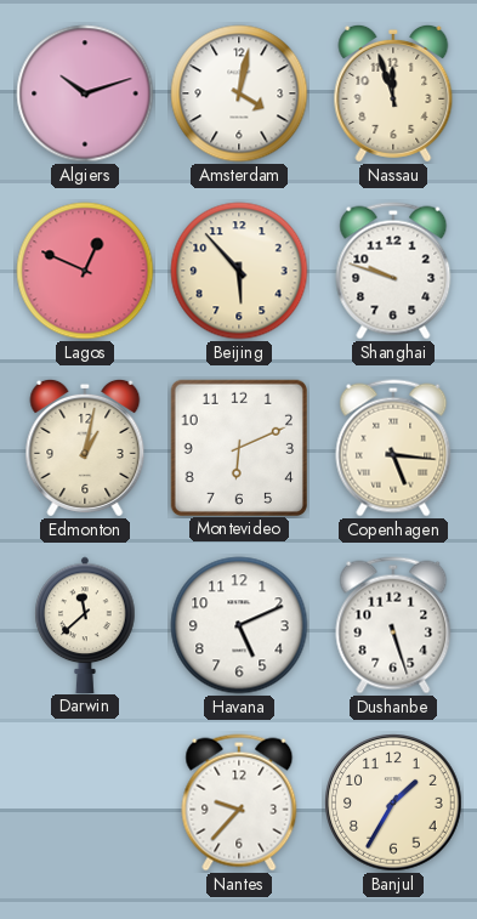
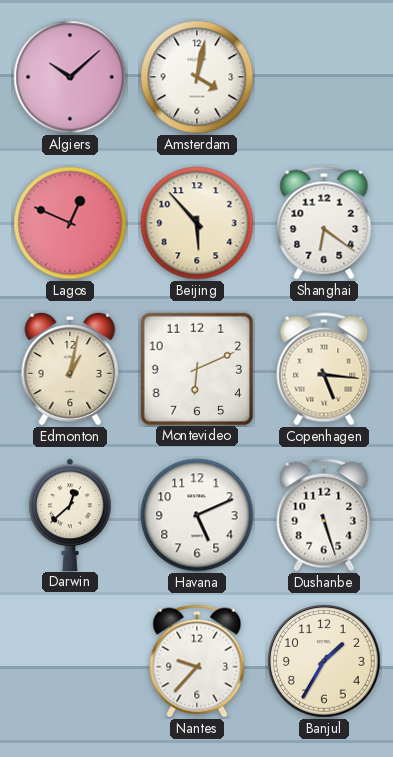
Algiers: 10:12 -> 10:08 (70, 77)
Nassau: 11:57 -> none (393, 93)
Shanghai: 9:48 -> 6:21 (324, 223)
Darwin: 11:38 -> 12:38 (70, 514)
